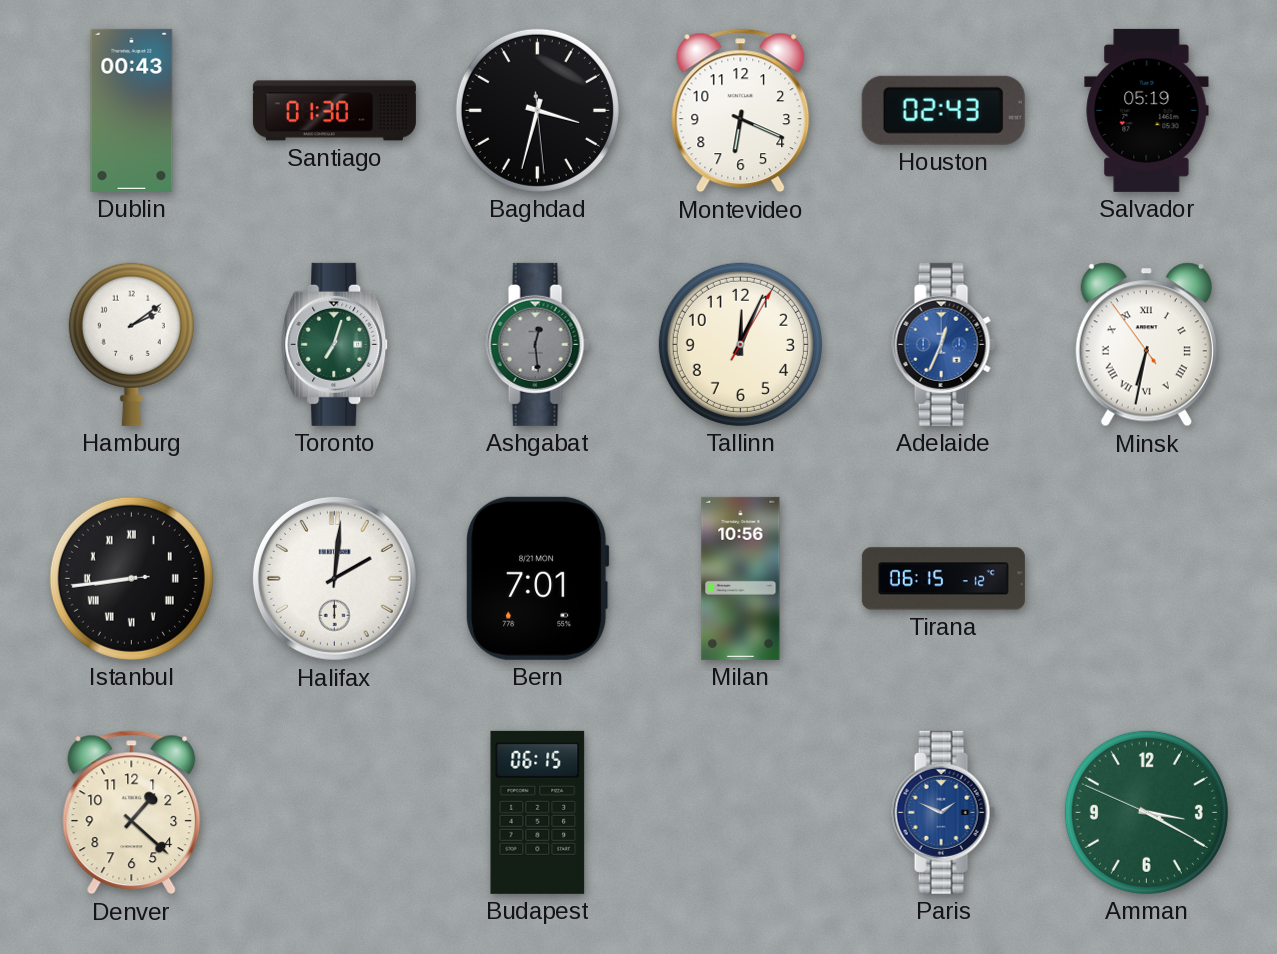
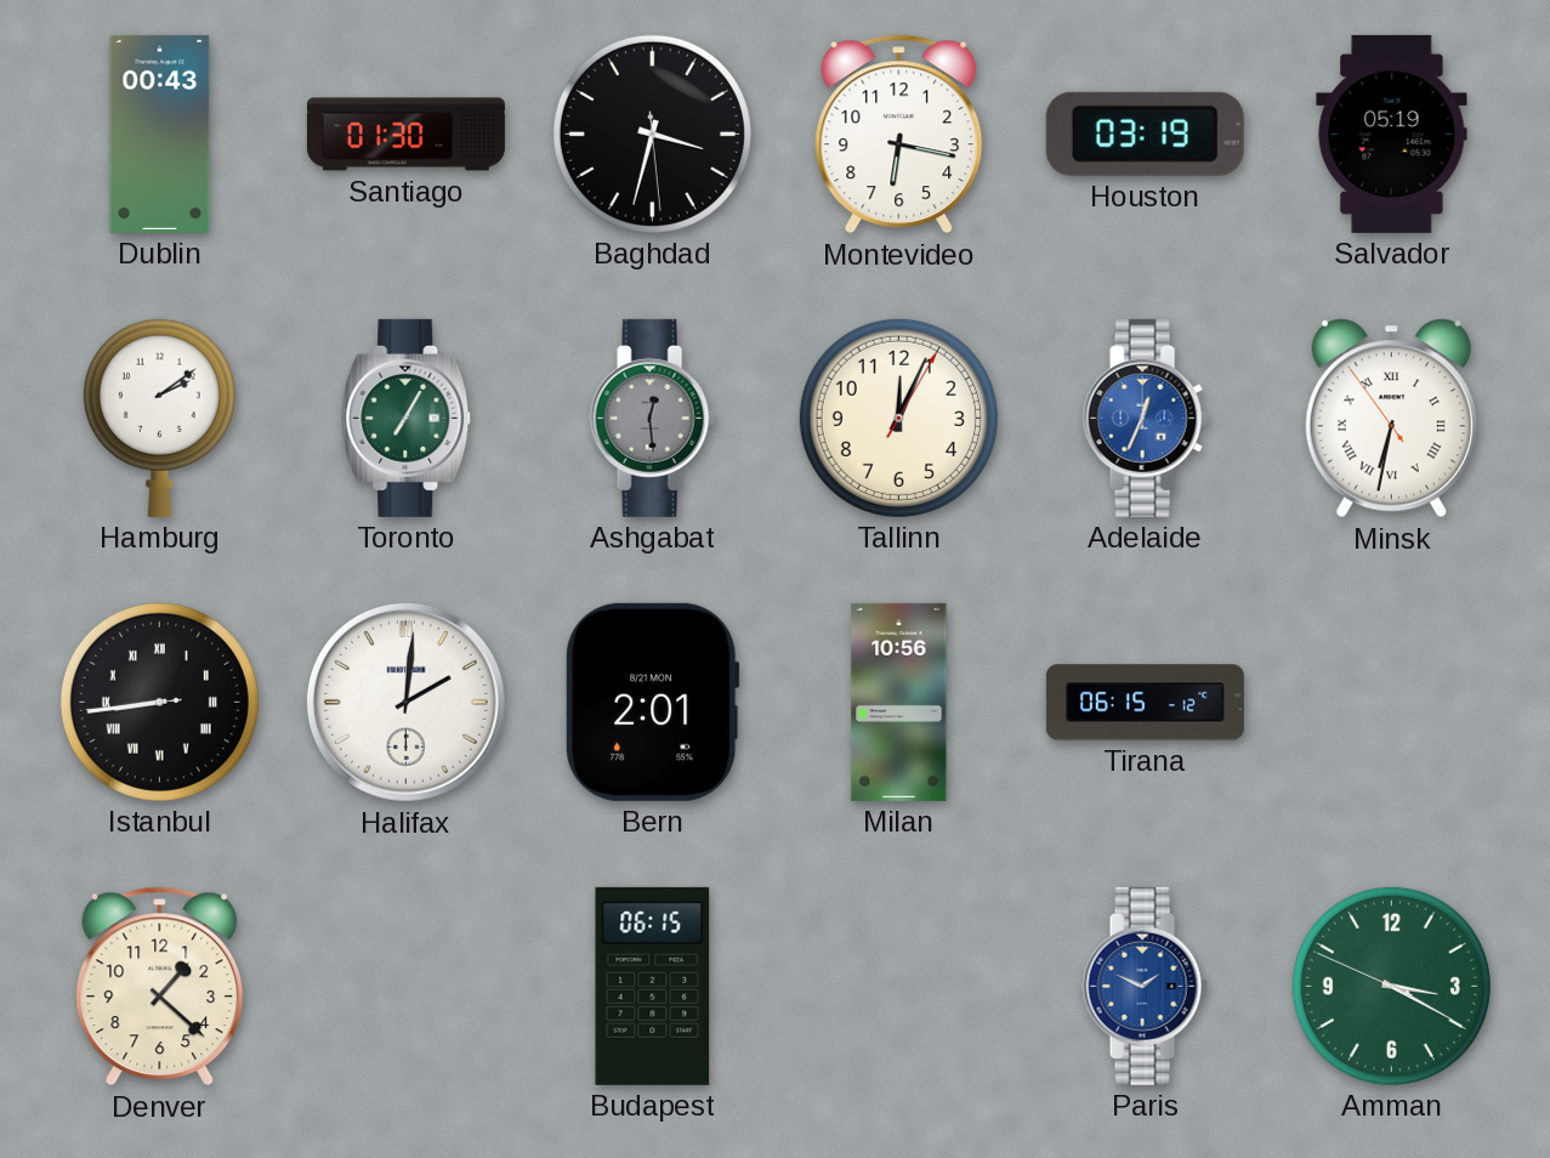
Montevideo: 6:19 -> 6:17 (899, 135)
Houston: 02:43 -> 03:19 (1145, 134)
Toronto: 7:03 -> 7:05 (407, 418)
Bern: 7:01 -> 2:01 (653, 702)
